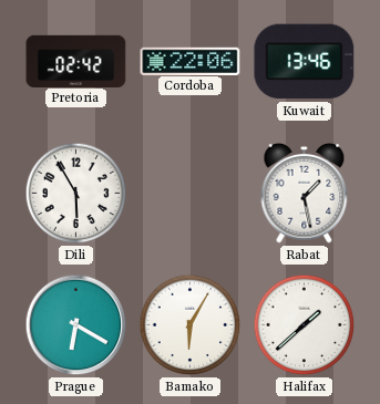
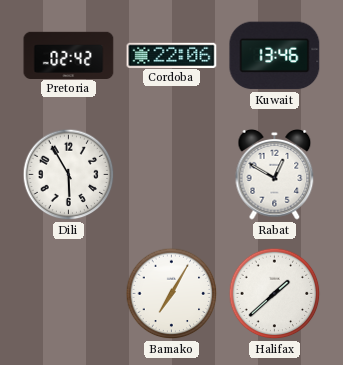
Rabat: 1:28 -> 12:50 (275, 175)
Prague: 6:20 -> none (76, 325)
Bamako: 6:05 -> 7:05 (172, 294)
